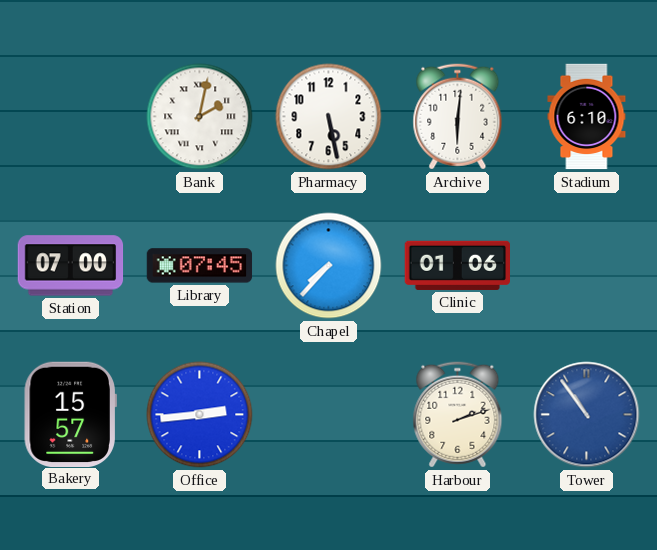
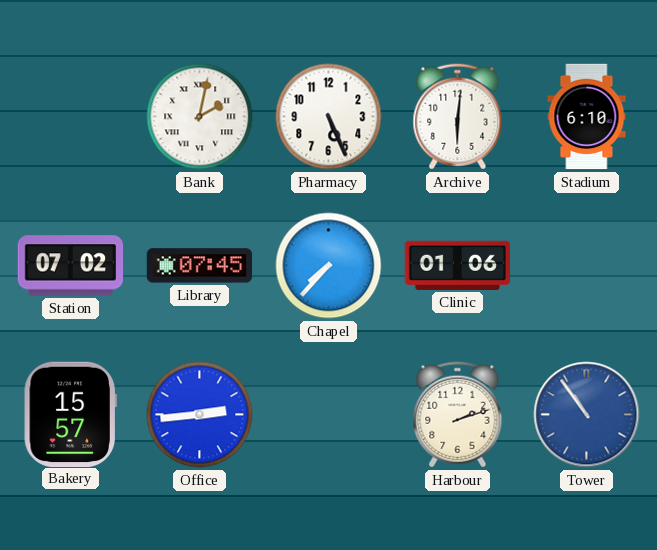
Pharmacy: 5:28 -> 5:26 (329, 117)
Station: 07:00 -> 07:02 (71, 266)
